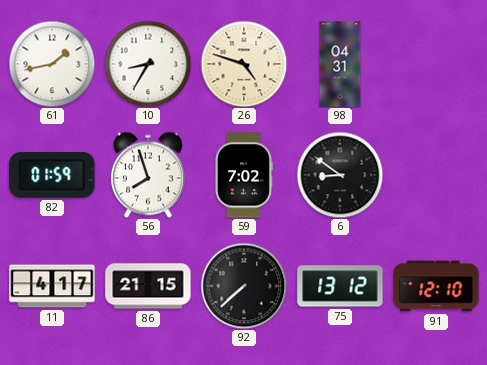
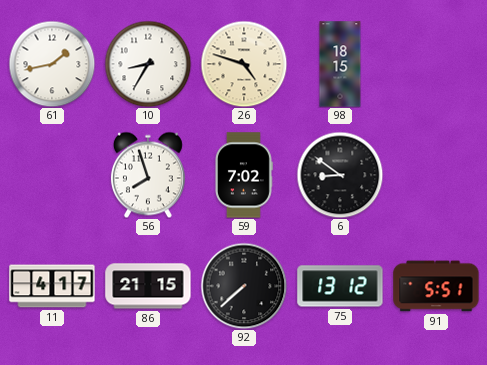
98: 04:31 -> 18:15 (340, 64)
82: 01:59 -> none (52, 176)
91: 12:10 -> 5:51 (436, 286)
